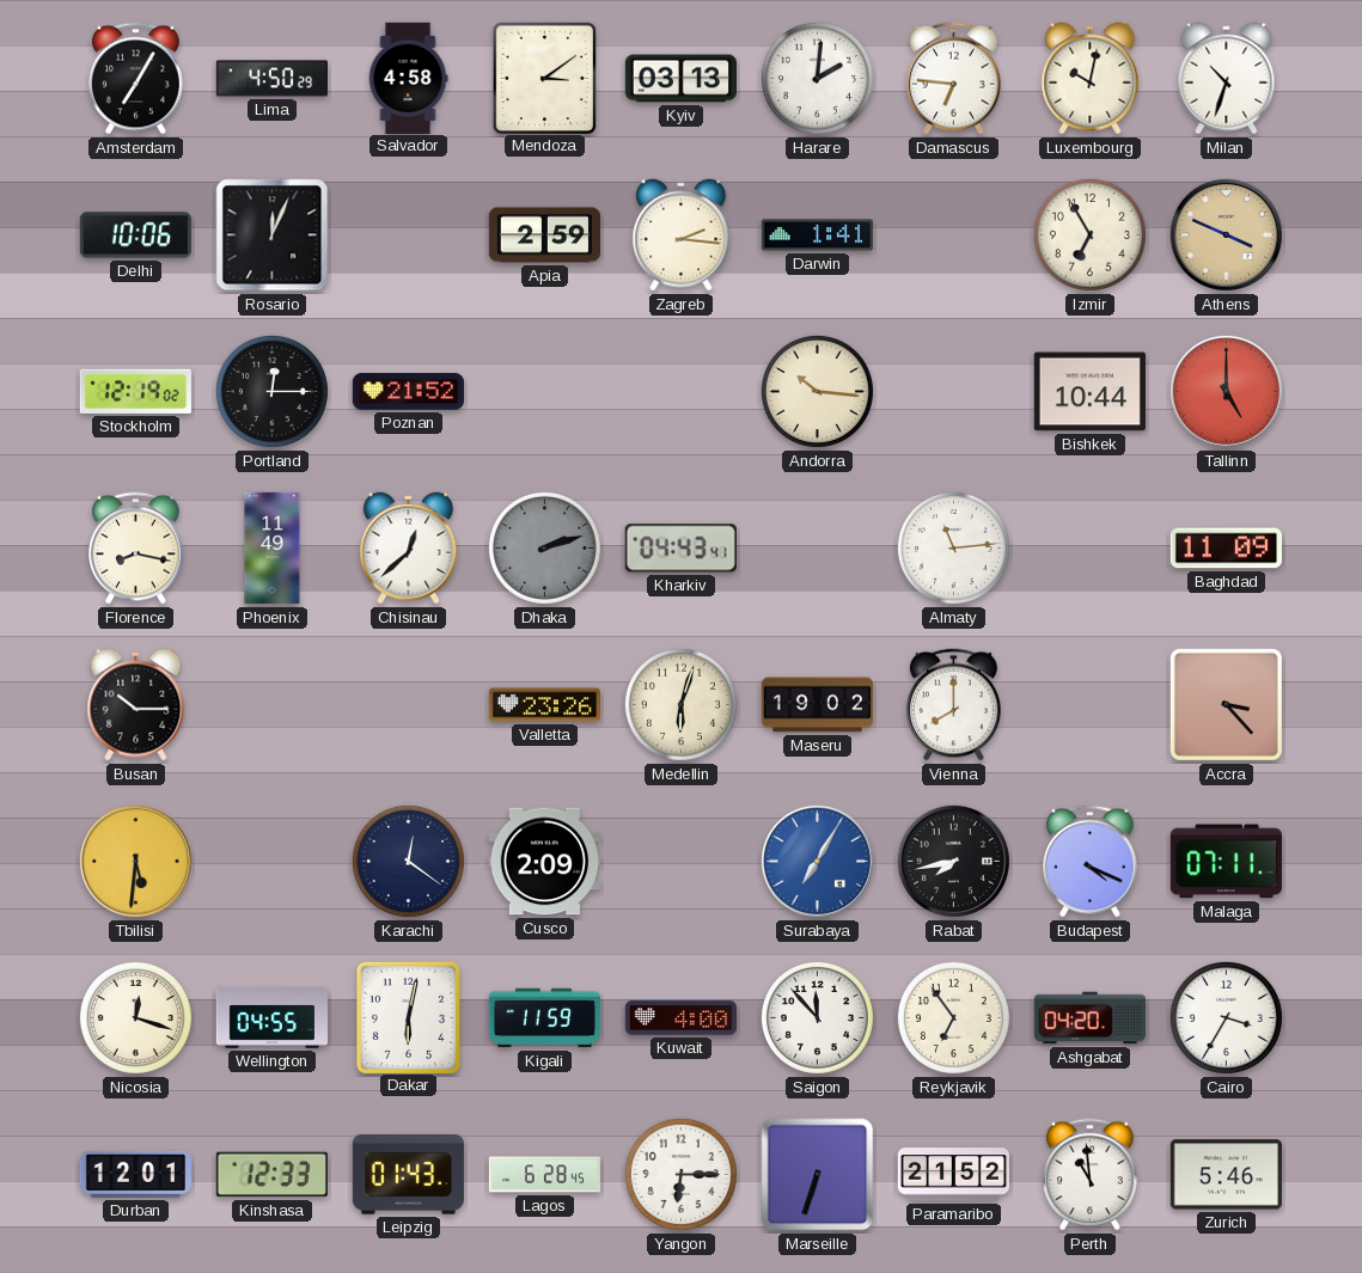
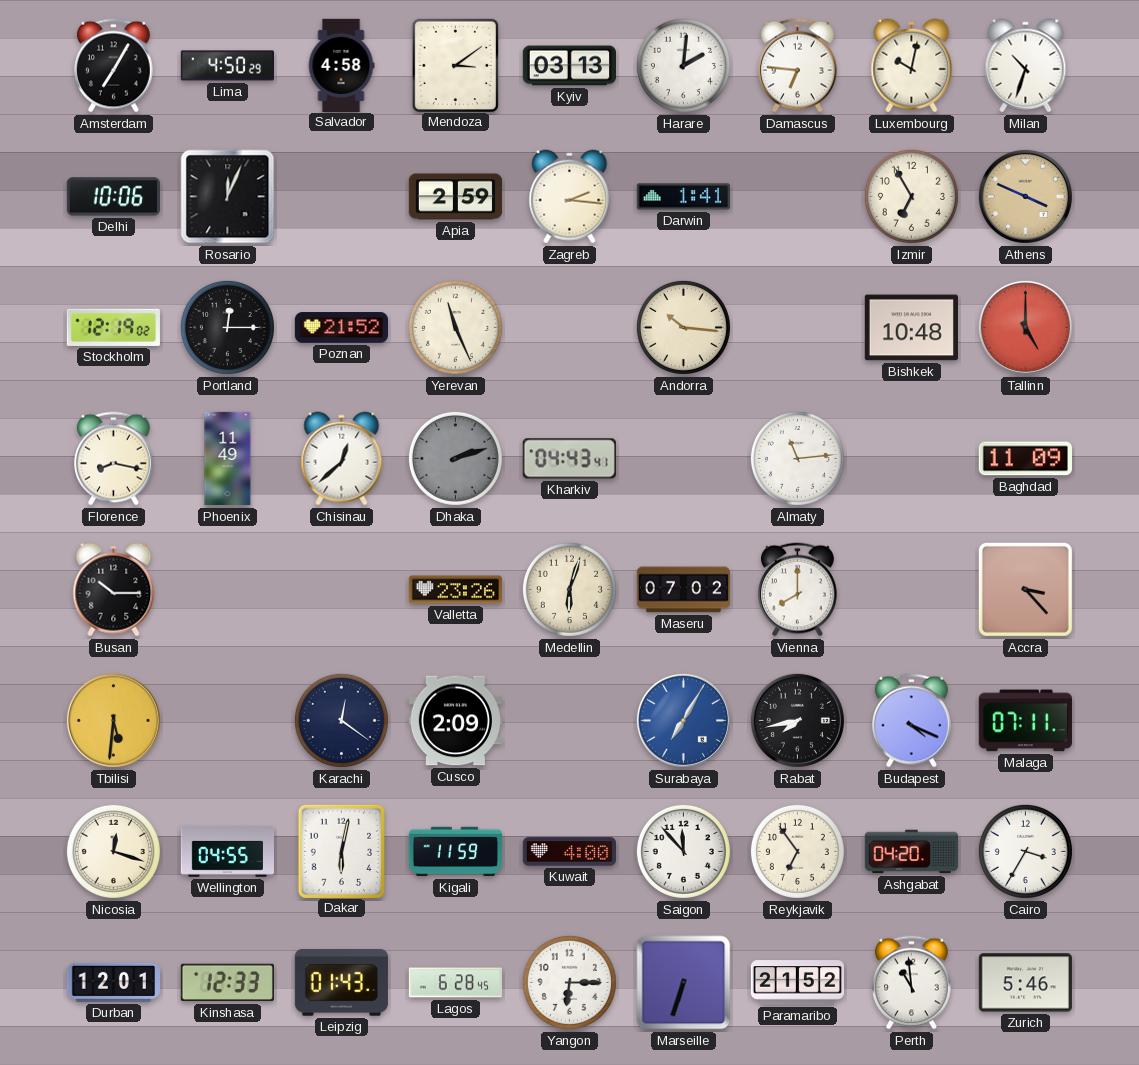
Yerevan: none -> 11:26 (455, 327)
Bishkek: 10:44 -> 10:48 (911, 328)
Maseru: 19:02 -> 07:02 (683, 590)
